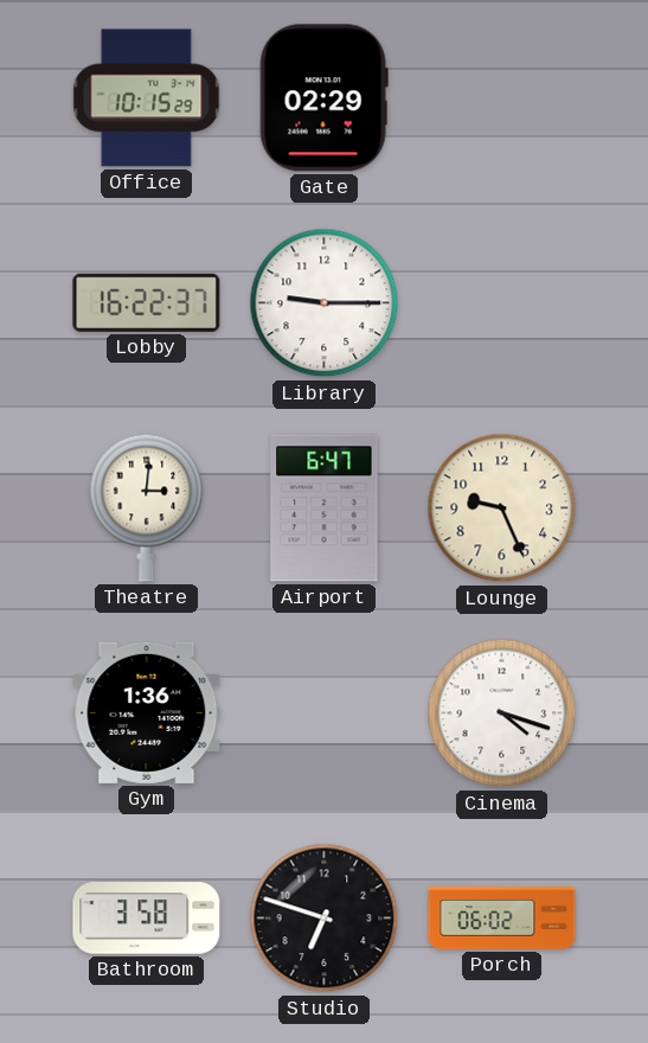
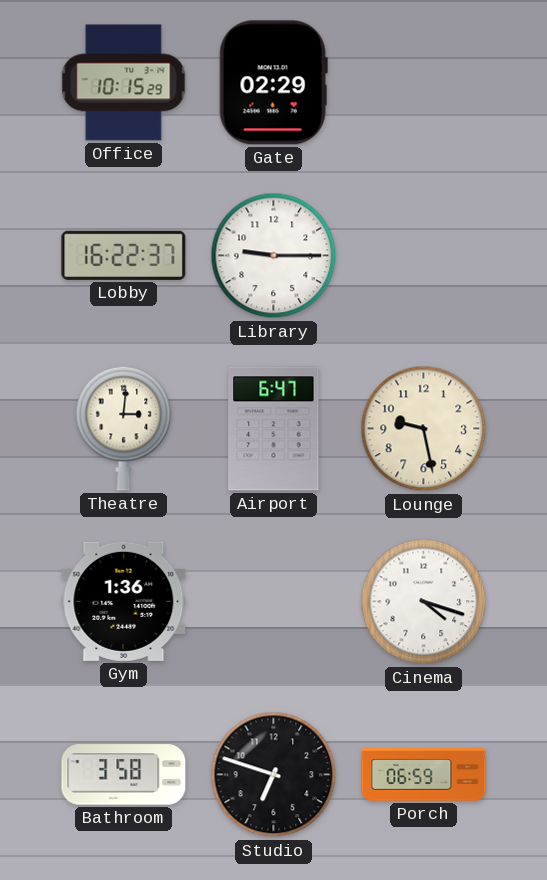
Lounge: 9:26 -> 9:28 (424, 429)
Porch: 06:02 -> 06:59 (424, 775)
